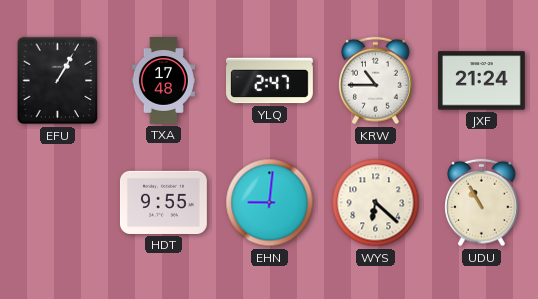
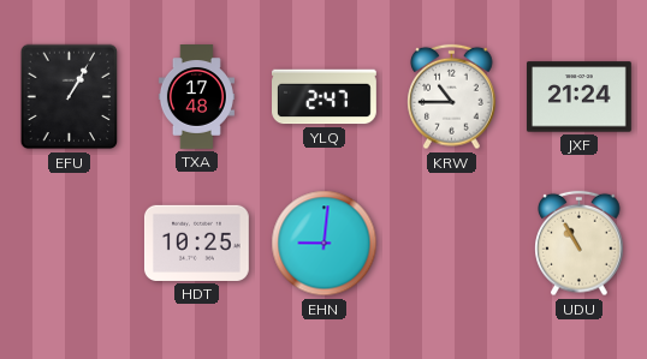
HDT: 9:55 -> 10:25 (196, 243)
WYS: 6:22 -> none (376, 203)
